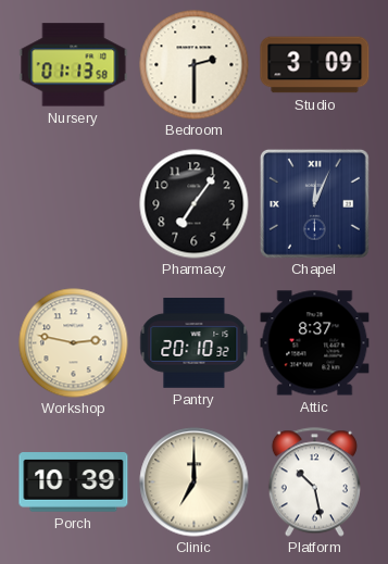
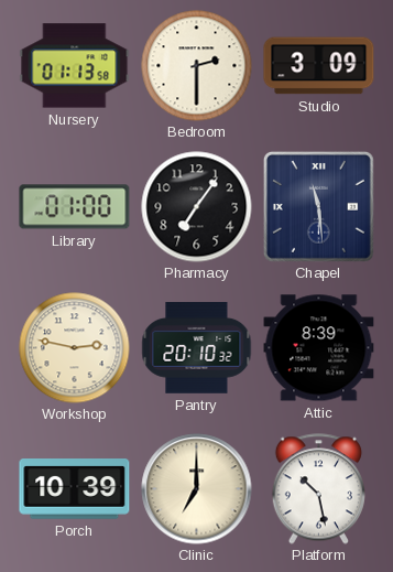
Library: none -> 01:00 (75, 207)
Chapel: 12:04 -> 11:29 (318, 206)
Attic: 8:37 -> 8:39 (319, 348)
